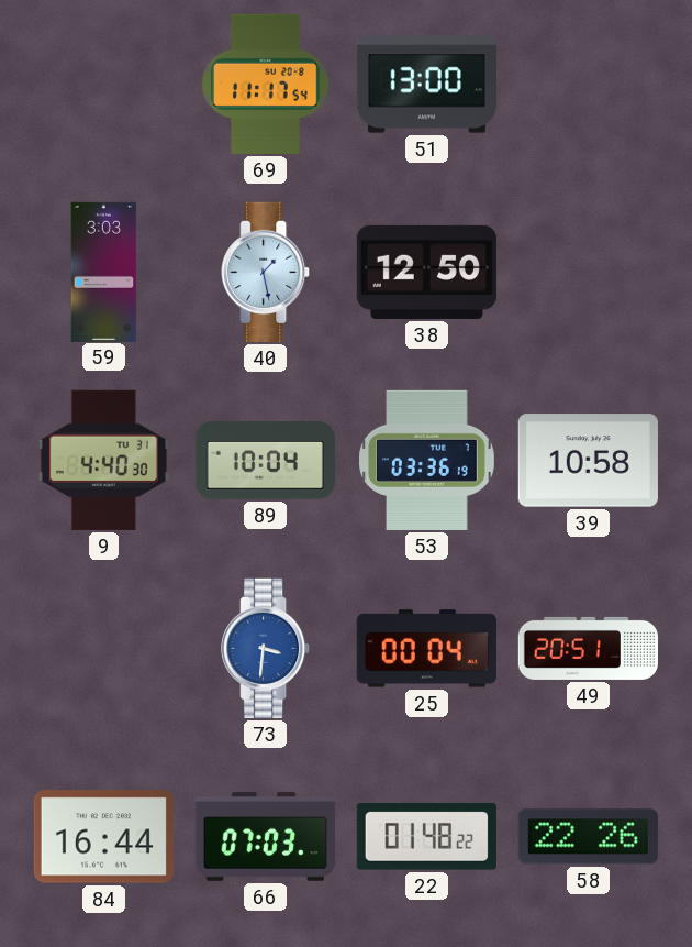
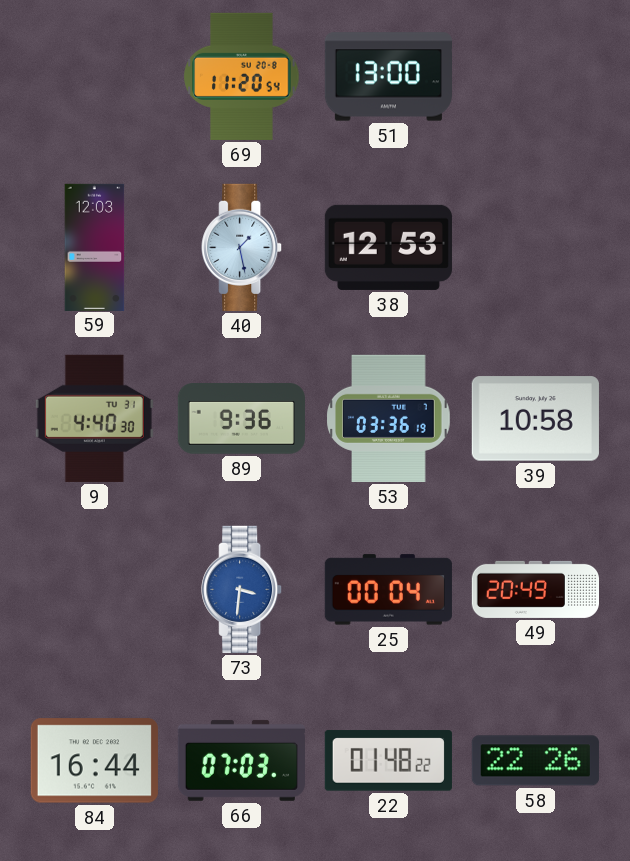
69: 11:17 -> 11:20 (242, 76)
59: 3:03 -> 12:03 (95, 247)
38: 12:50 -> 12:53 (388, 247)
89: 10:04 -> 9:36 (241, 419)
49: 20:51 -> 20:49 (535, 589)
